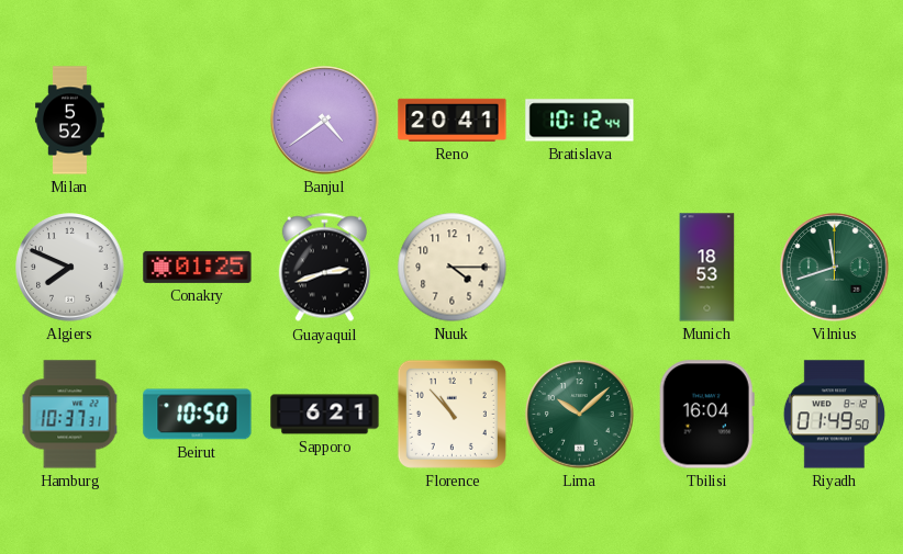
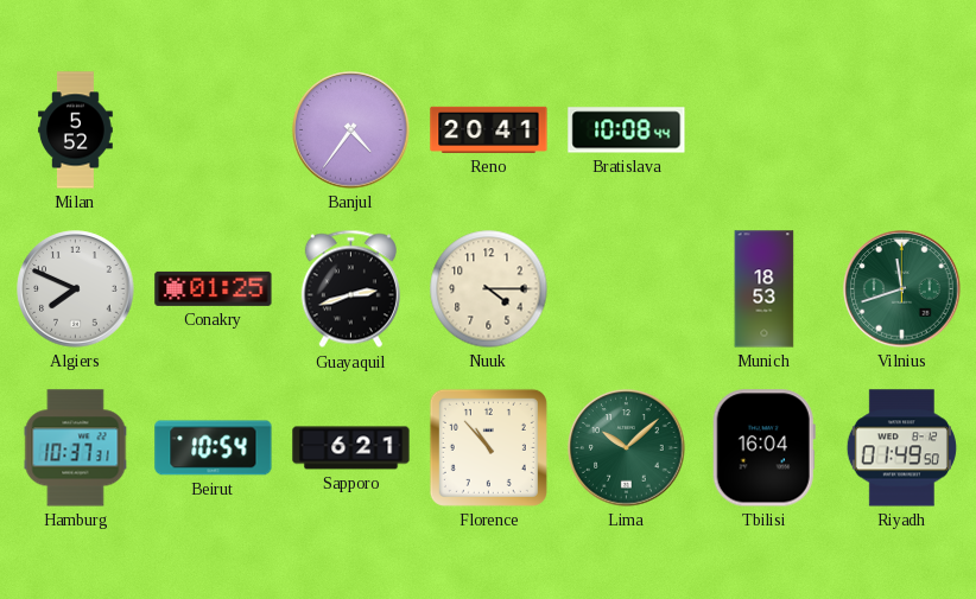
Banjul: 4:39 -> 4:36 (351, 130)
Bratislava: 10:12 -> 10:08 (627, 130)
Beirut: 10:50 -> 10:54 (214, 448)
